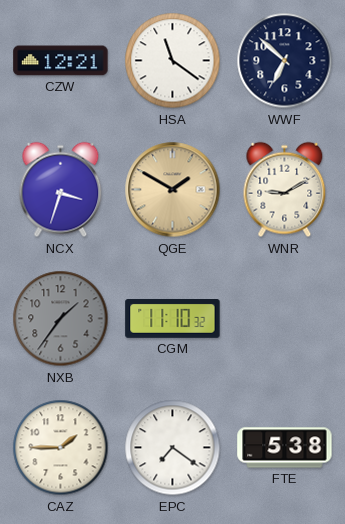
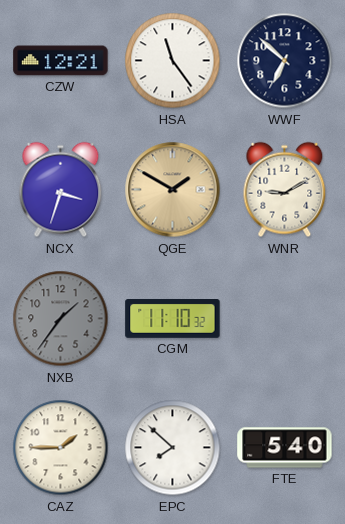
HSA: 11:21 -> 11:24 (173, 61)
EPC: 7:21 -> 7:52 (173, 448)
FTE: 5:38 -> 5:40 (285, 448)
